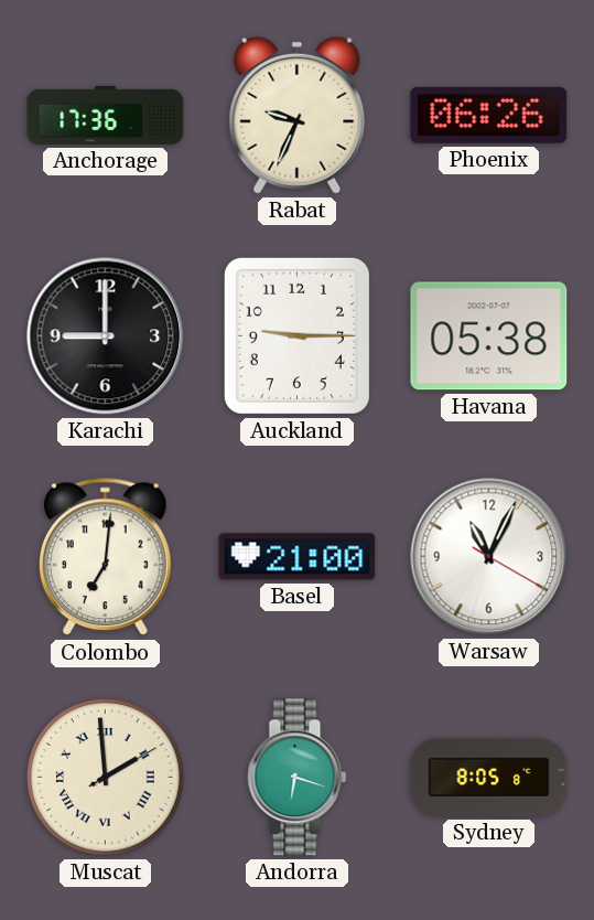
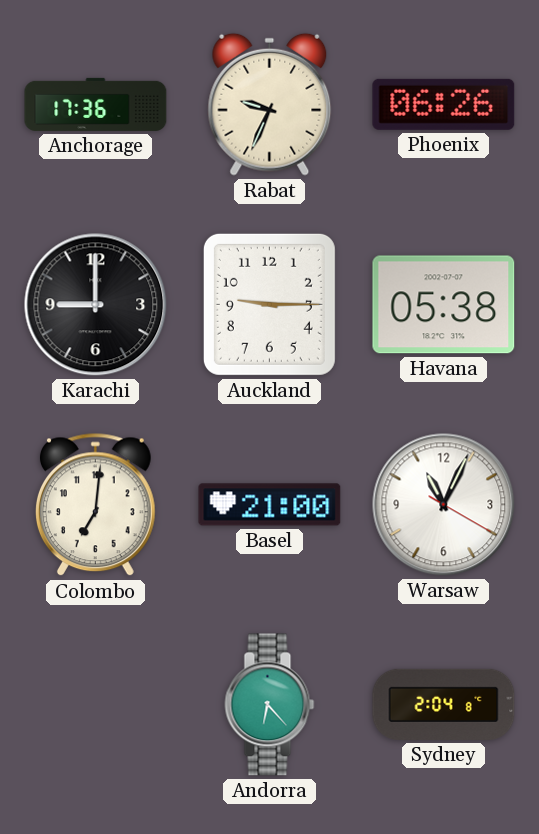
Muscat: 1:59 -> none (106, 778)
Andorra: 6:18 -> 6:23 (270, 705)
Sydney: 8:05 -> 2:04 (444, 704)
